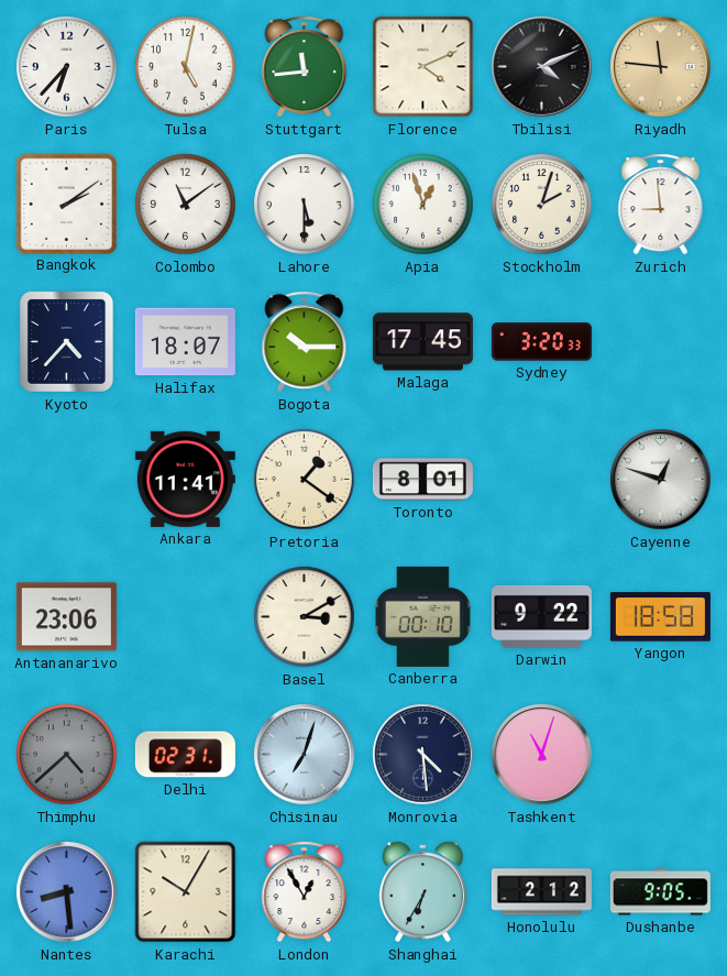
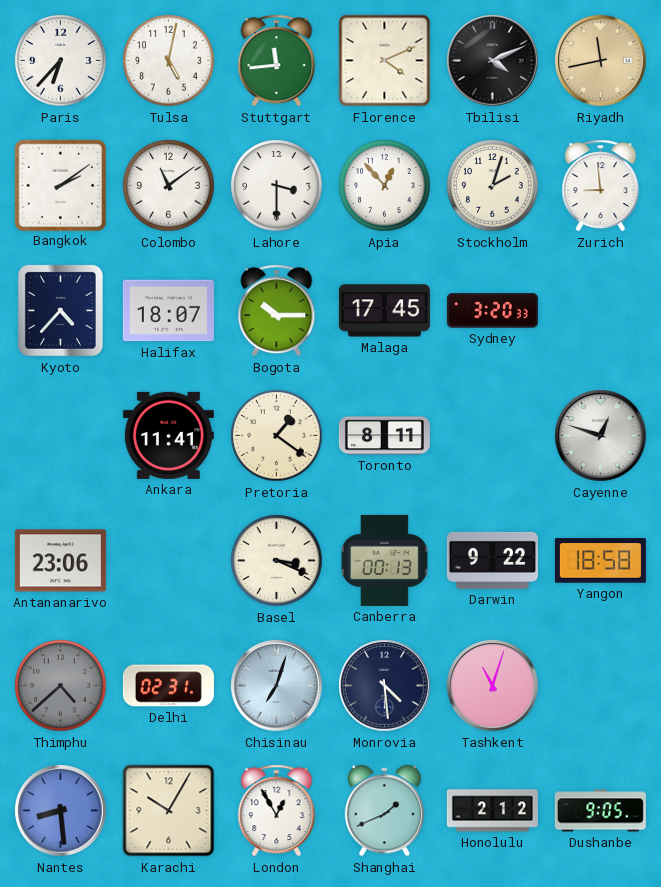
Riyadh: 11:46 -> 11:43 (601, 61)
Lahore: 5:30 -> 3:30 (277, 186)
Apia: 12:57 -> 12:53 (385, 186)
Toronto: 8:01 -> 8:11 (384, 436)
Basel: 3:10 -> 3:19 (277, 561)
Canberra: 00:10 -> 00:13 (384, 560)
Shanghai: 6:35 -> 1:41 (384, 811)
